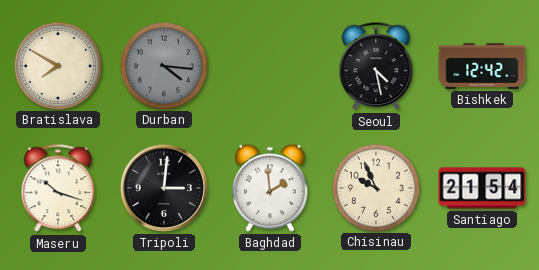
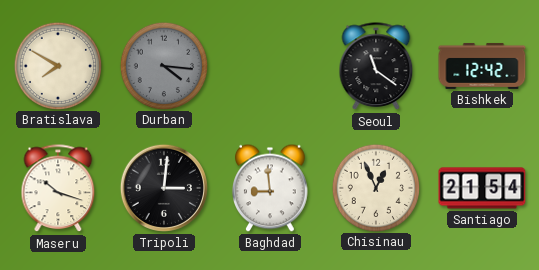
Seoul: 4:28 -> 11:21 (376, 67)
Baghdad: 1:59 -> 8:59 (271, 188)
Chisinau: 9:56 -> 12:56 (375, 187)
